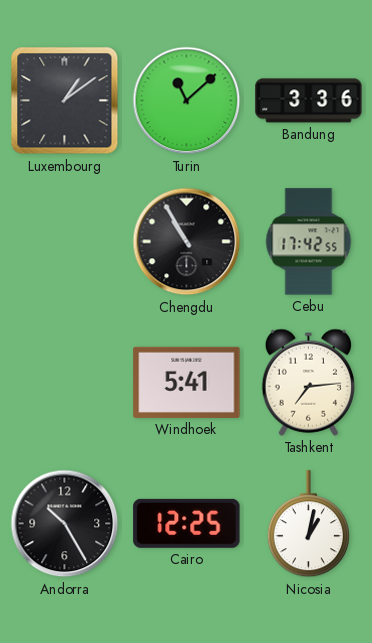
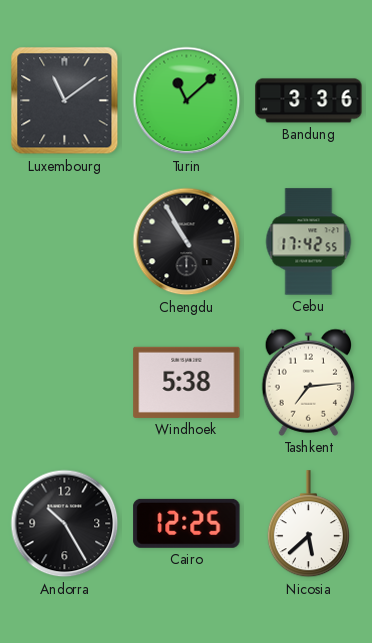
Luxembourg: 1:09 -> 11:09 (65, 101)
Windhoek: 5:41 -> 5:38 (187, 382)
Nicosia: 1:02 -> 5:38 (308, 524)
